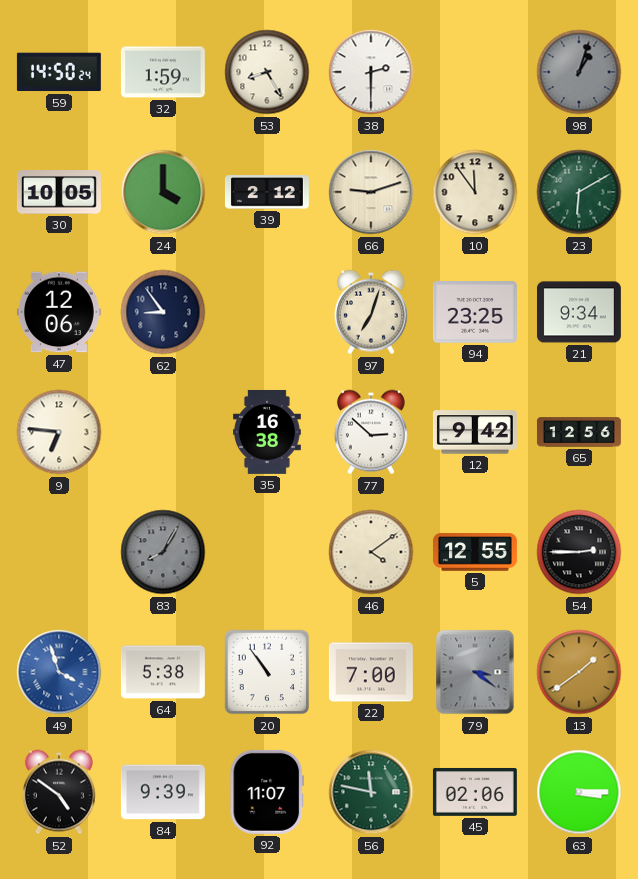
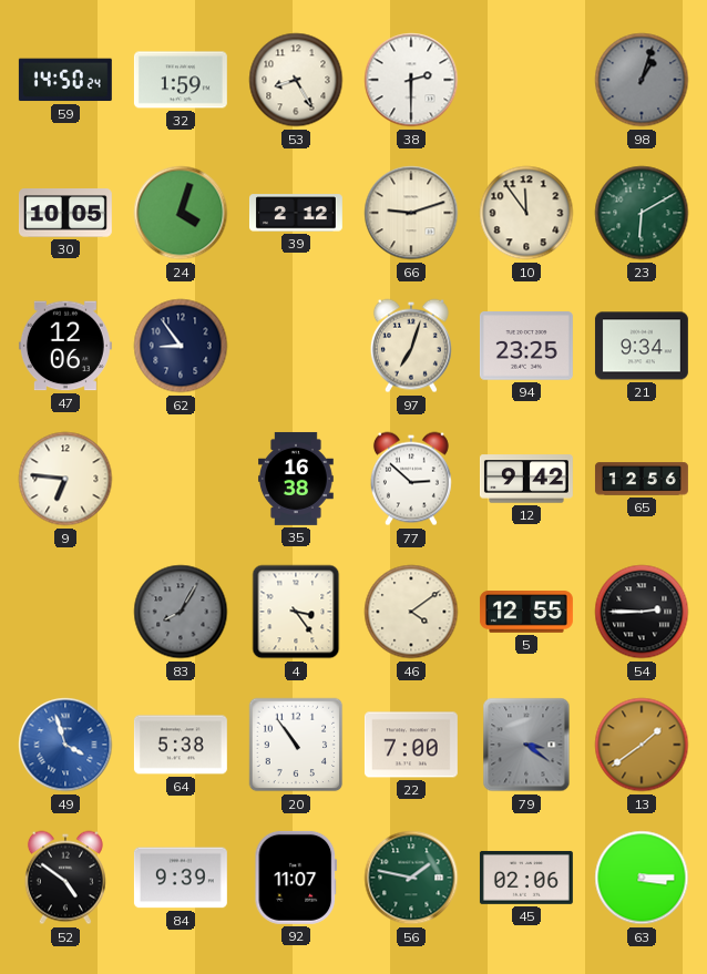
24: 4:00 -> 4:03 (181, 213)
4: none -> 3:24 (296, 612)
56: 11:47 -> 1:47 (411, 878)
